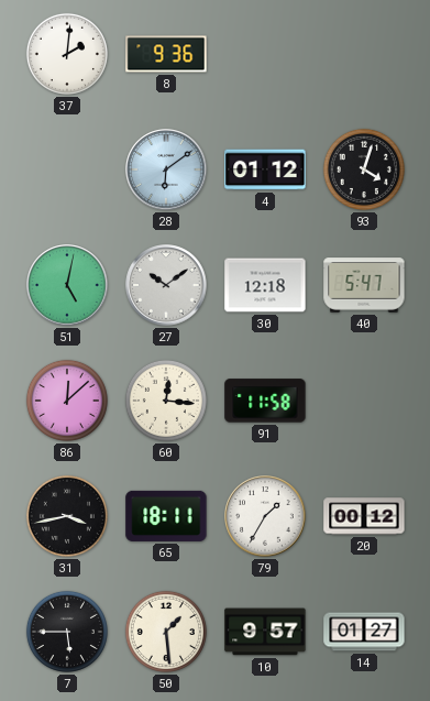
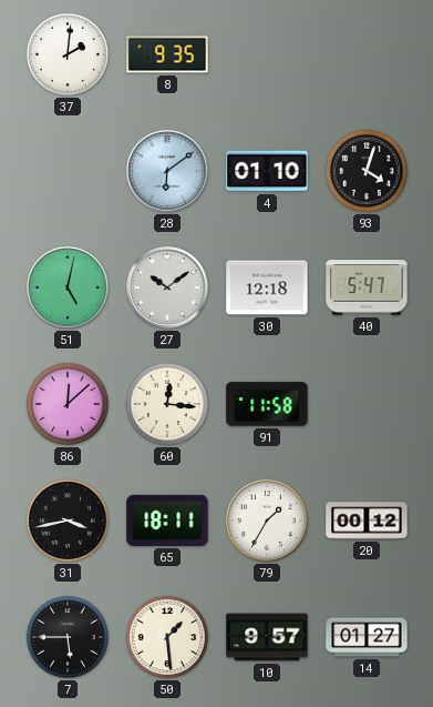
8: 9:36 -> 9:35 (167, 54)
4: 01:12 -> 01:10 (267, 171)
